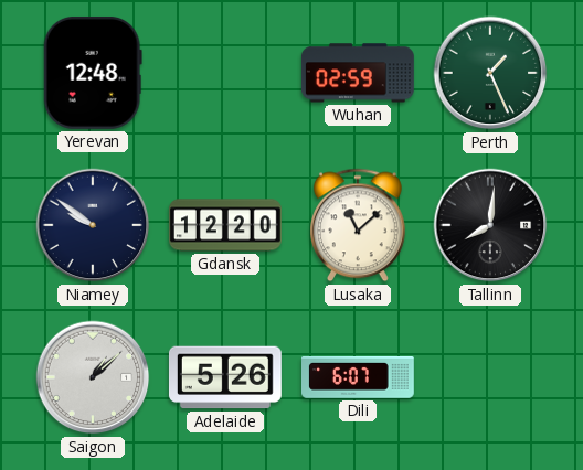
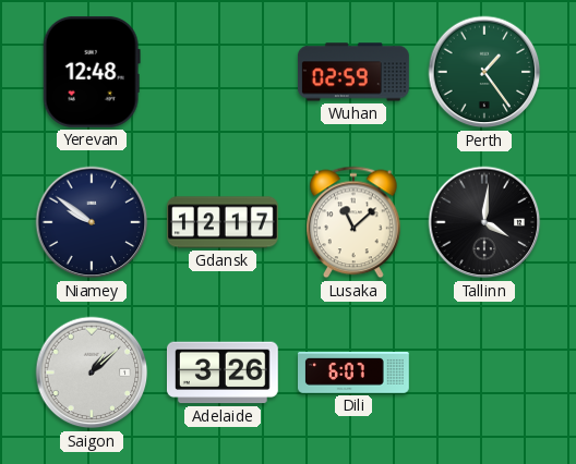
Perth: 1:26 -> 1:24 (484, 72)
Gdansk: 12:20 -> 12:17 (224, 222)
Tallinn: 8:01 -> 4:01 (484, 222)
Adelaide: 5:26 -> 3:26 (223, 373)
